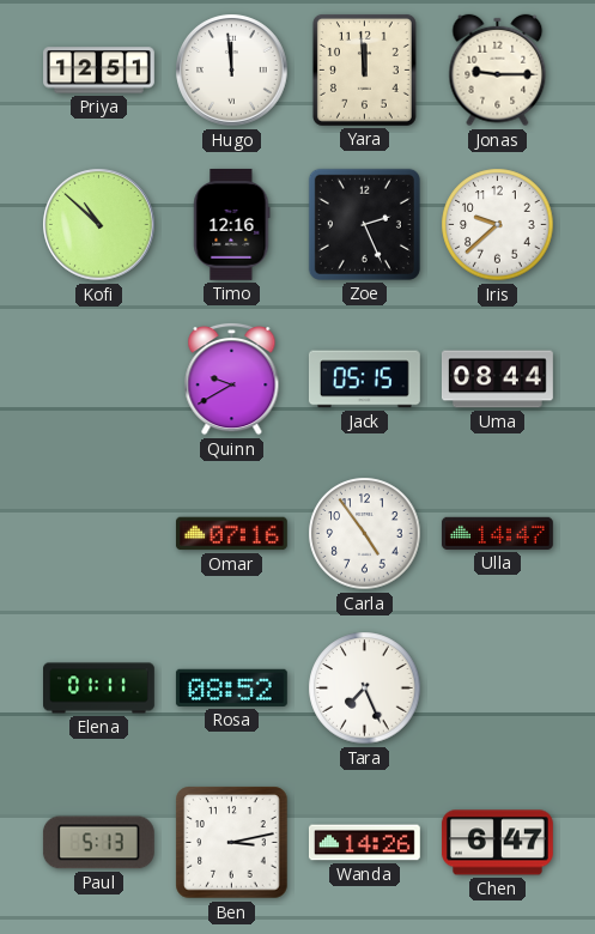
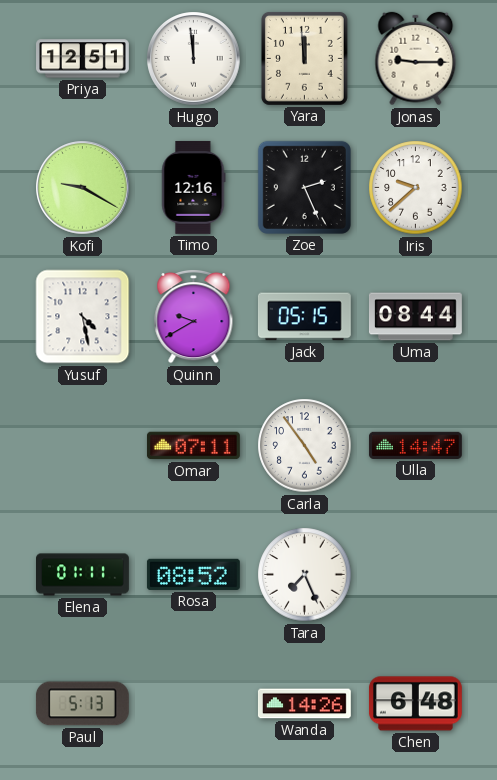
Kofi: 10:52 -> 9:20 (83, 188)
Yusuf: none -> 4:28 (83, 317)
Omar: 07:16 -> 07:11 (193, 446)
Ben: 3:13 -> none (232, 843)
Chen: 6:47 -> 6:48 (415, 704)
